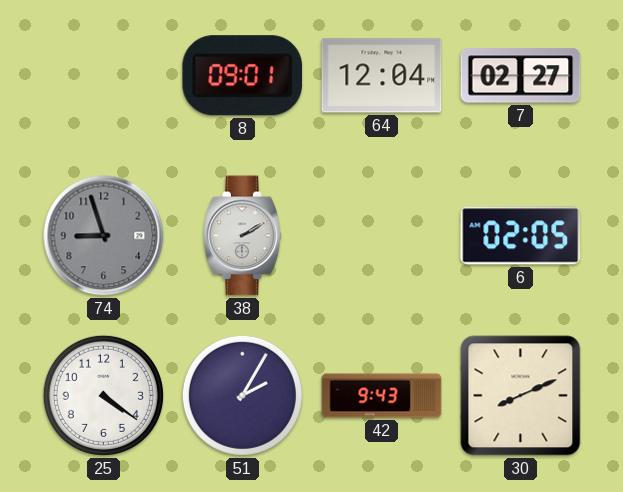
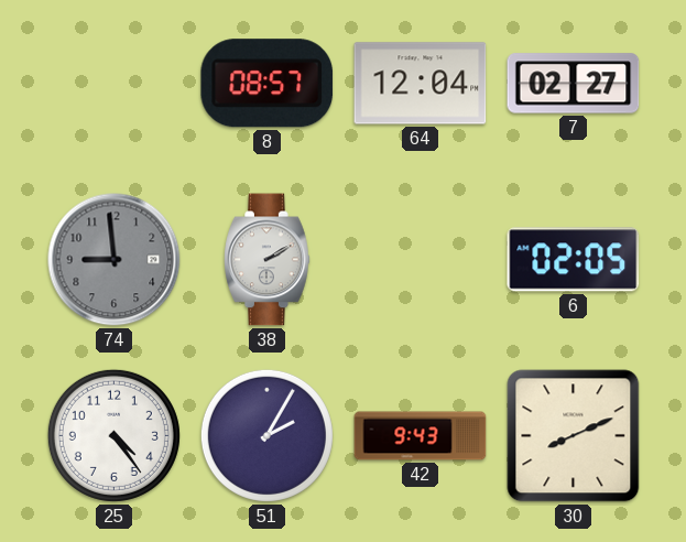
8: 09:01 -> 08:57 (268, 84)
74: 8:57 -> 8:59 (115, 260)
25: 4:21 -> 4:24 (113, 435)
